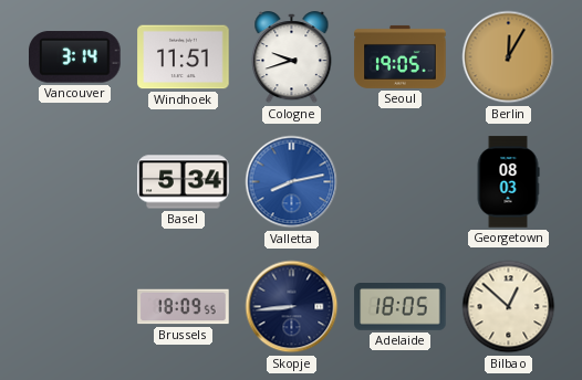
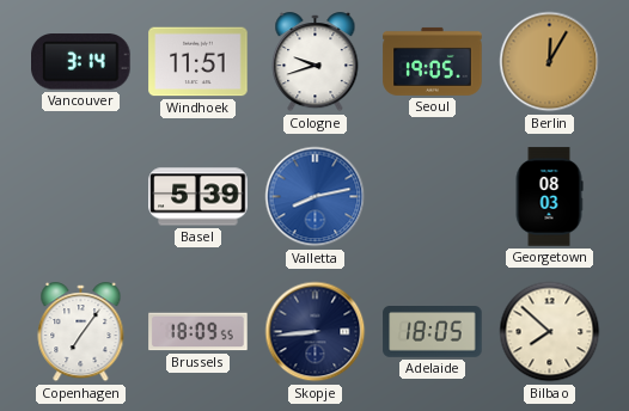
Basel: 5:34 -> 5:39 (199, 197)
Copenhagen: none -> 7:06 (81, 332)
Bilbao: 12:52 -> 7:52 (550, 332)
